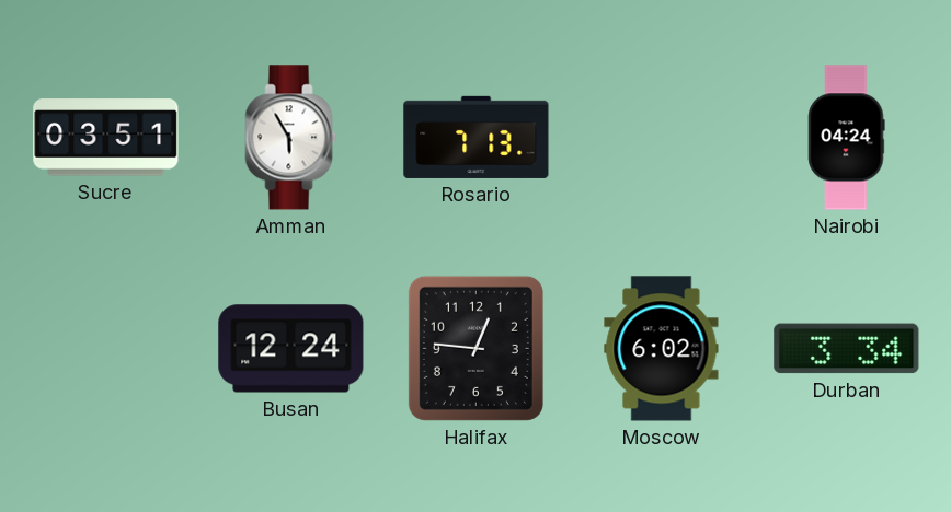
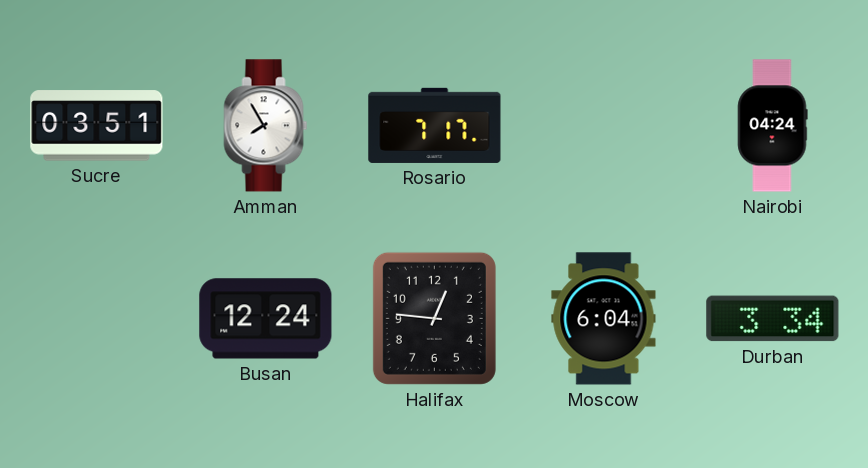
Amman: 5:55 -> 7:55 (266, 126)
Rosario: 7:13 -> 7:17 (435, 125)
Moscow: 6:02 -> 6:04 (604, 319)
